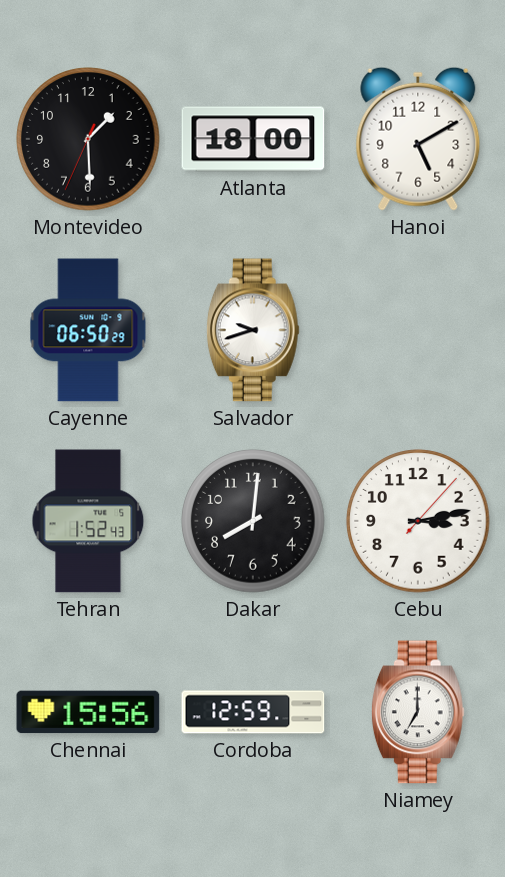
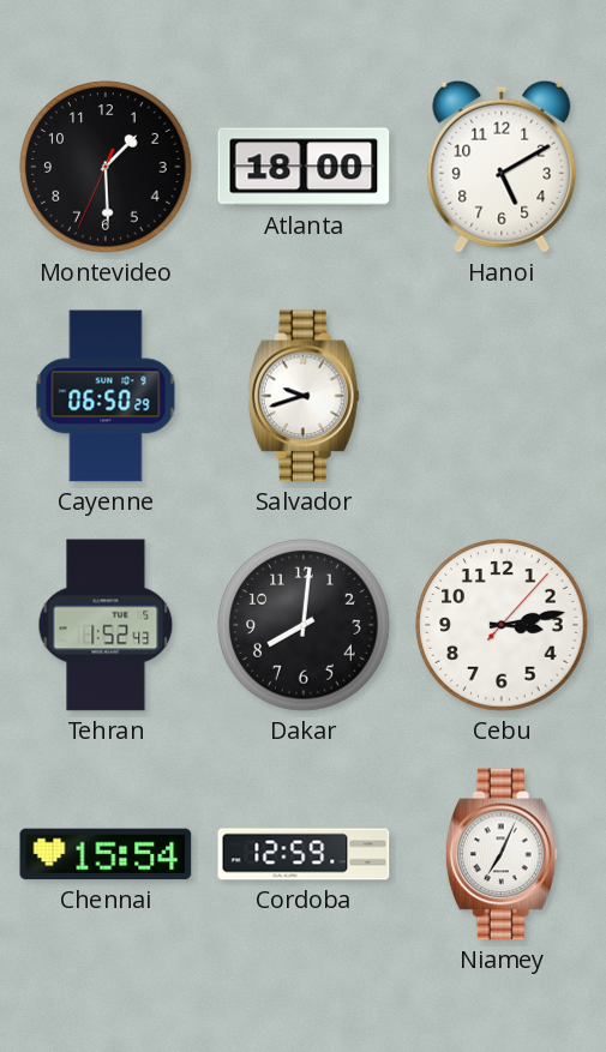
Chennai: 15:56 -> 15:54 (106, 854)
Niamey: 7:00 -> 7:04 (502, 854)
